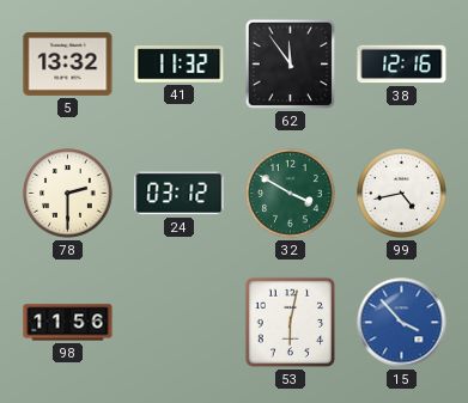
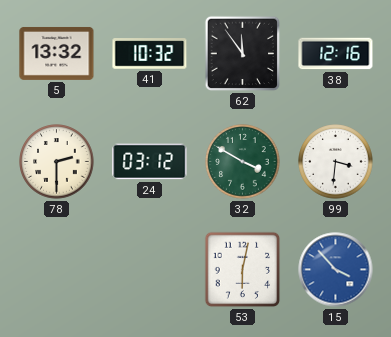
41: 11:32 -> 10:32 (150, 54)
99: 4:43 -> 3:31 (336, 162)
98: 11:56 -> none (68, 323)
